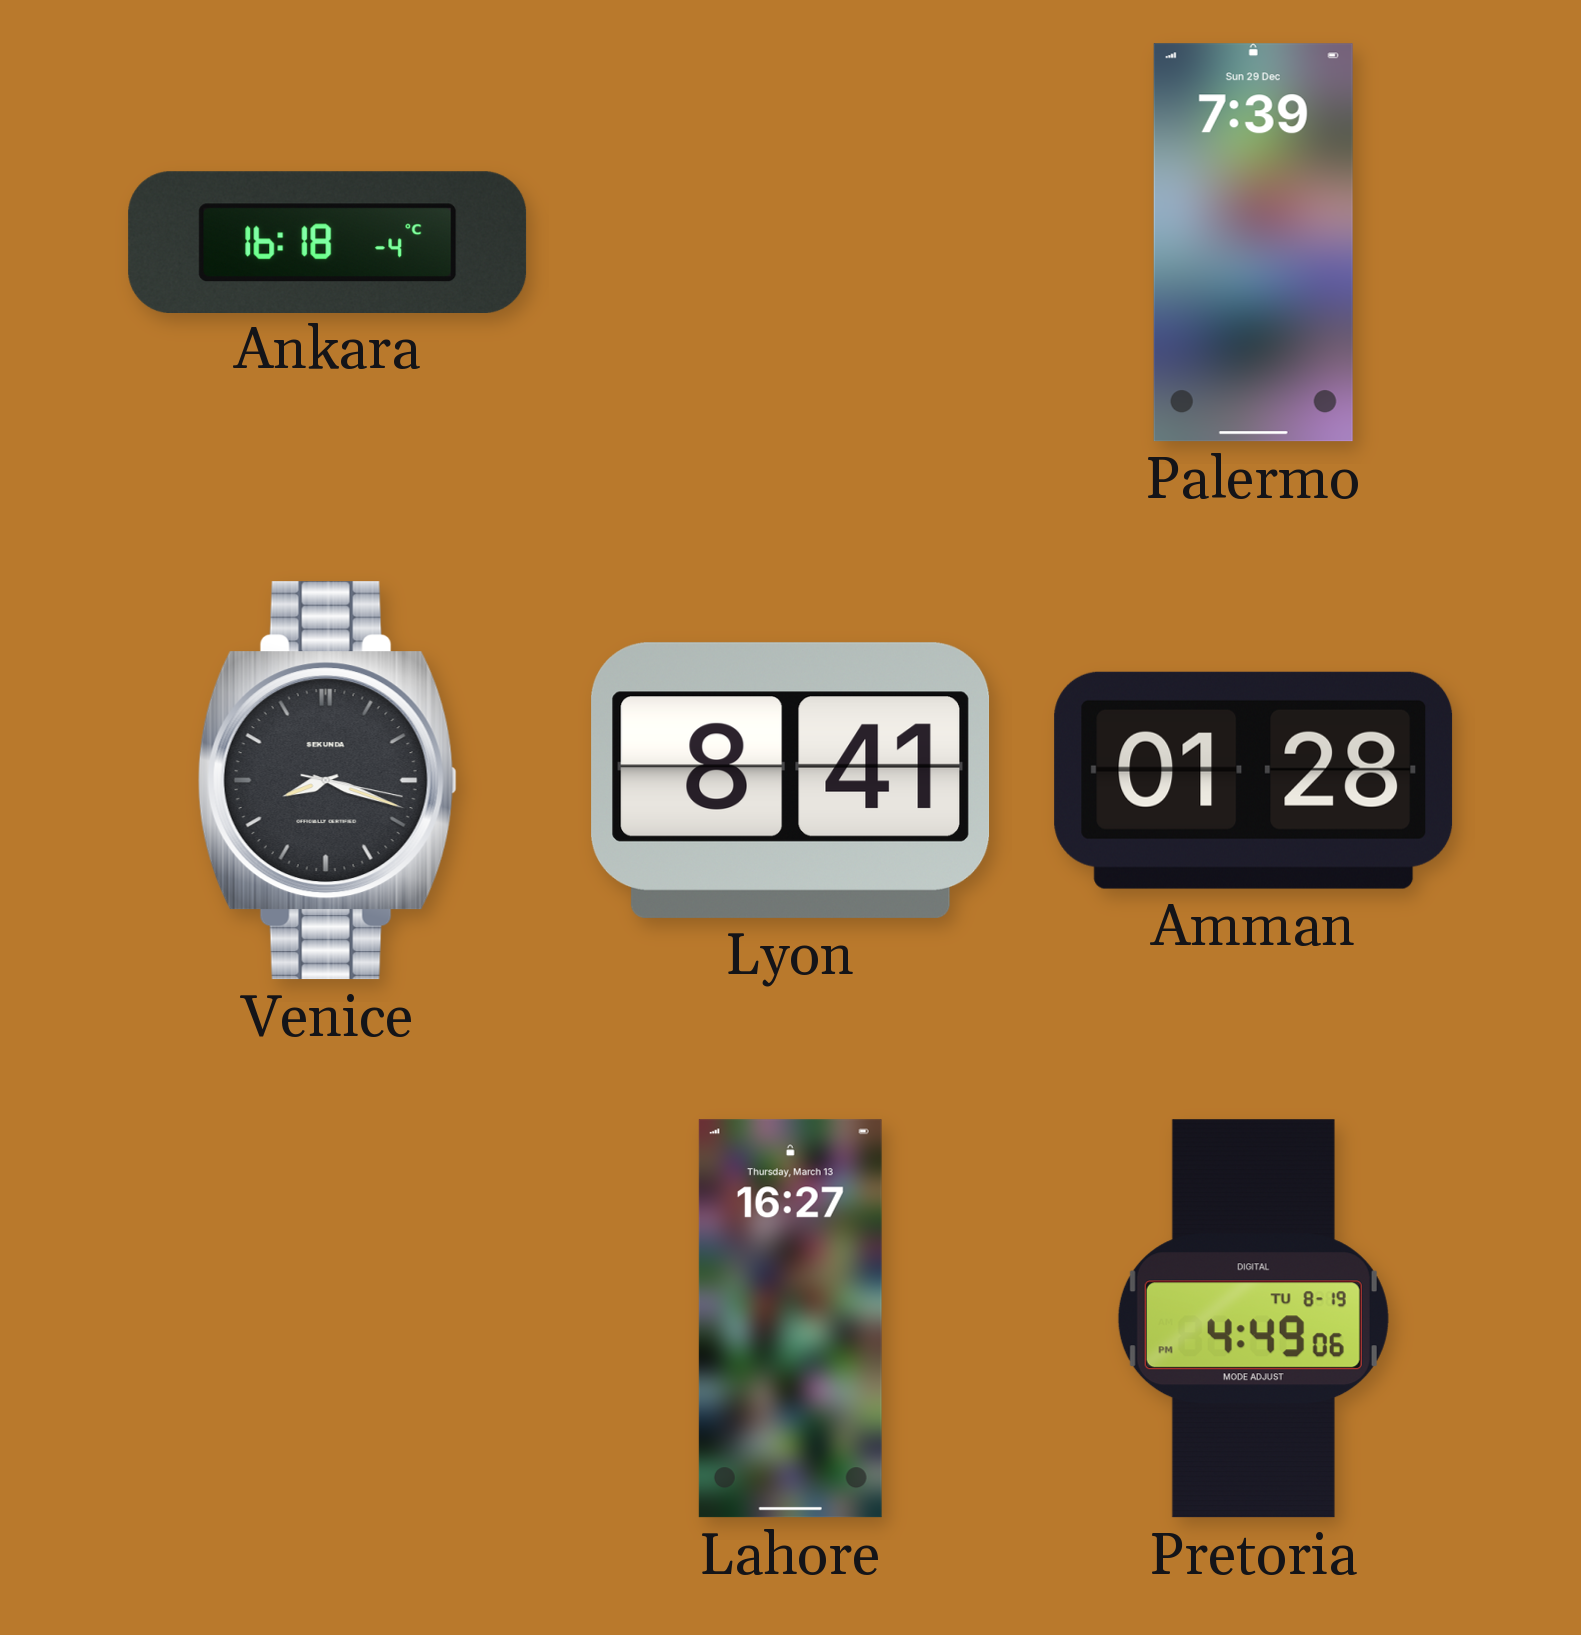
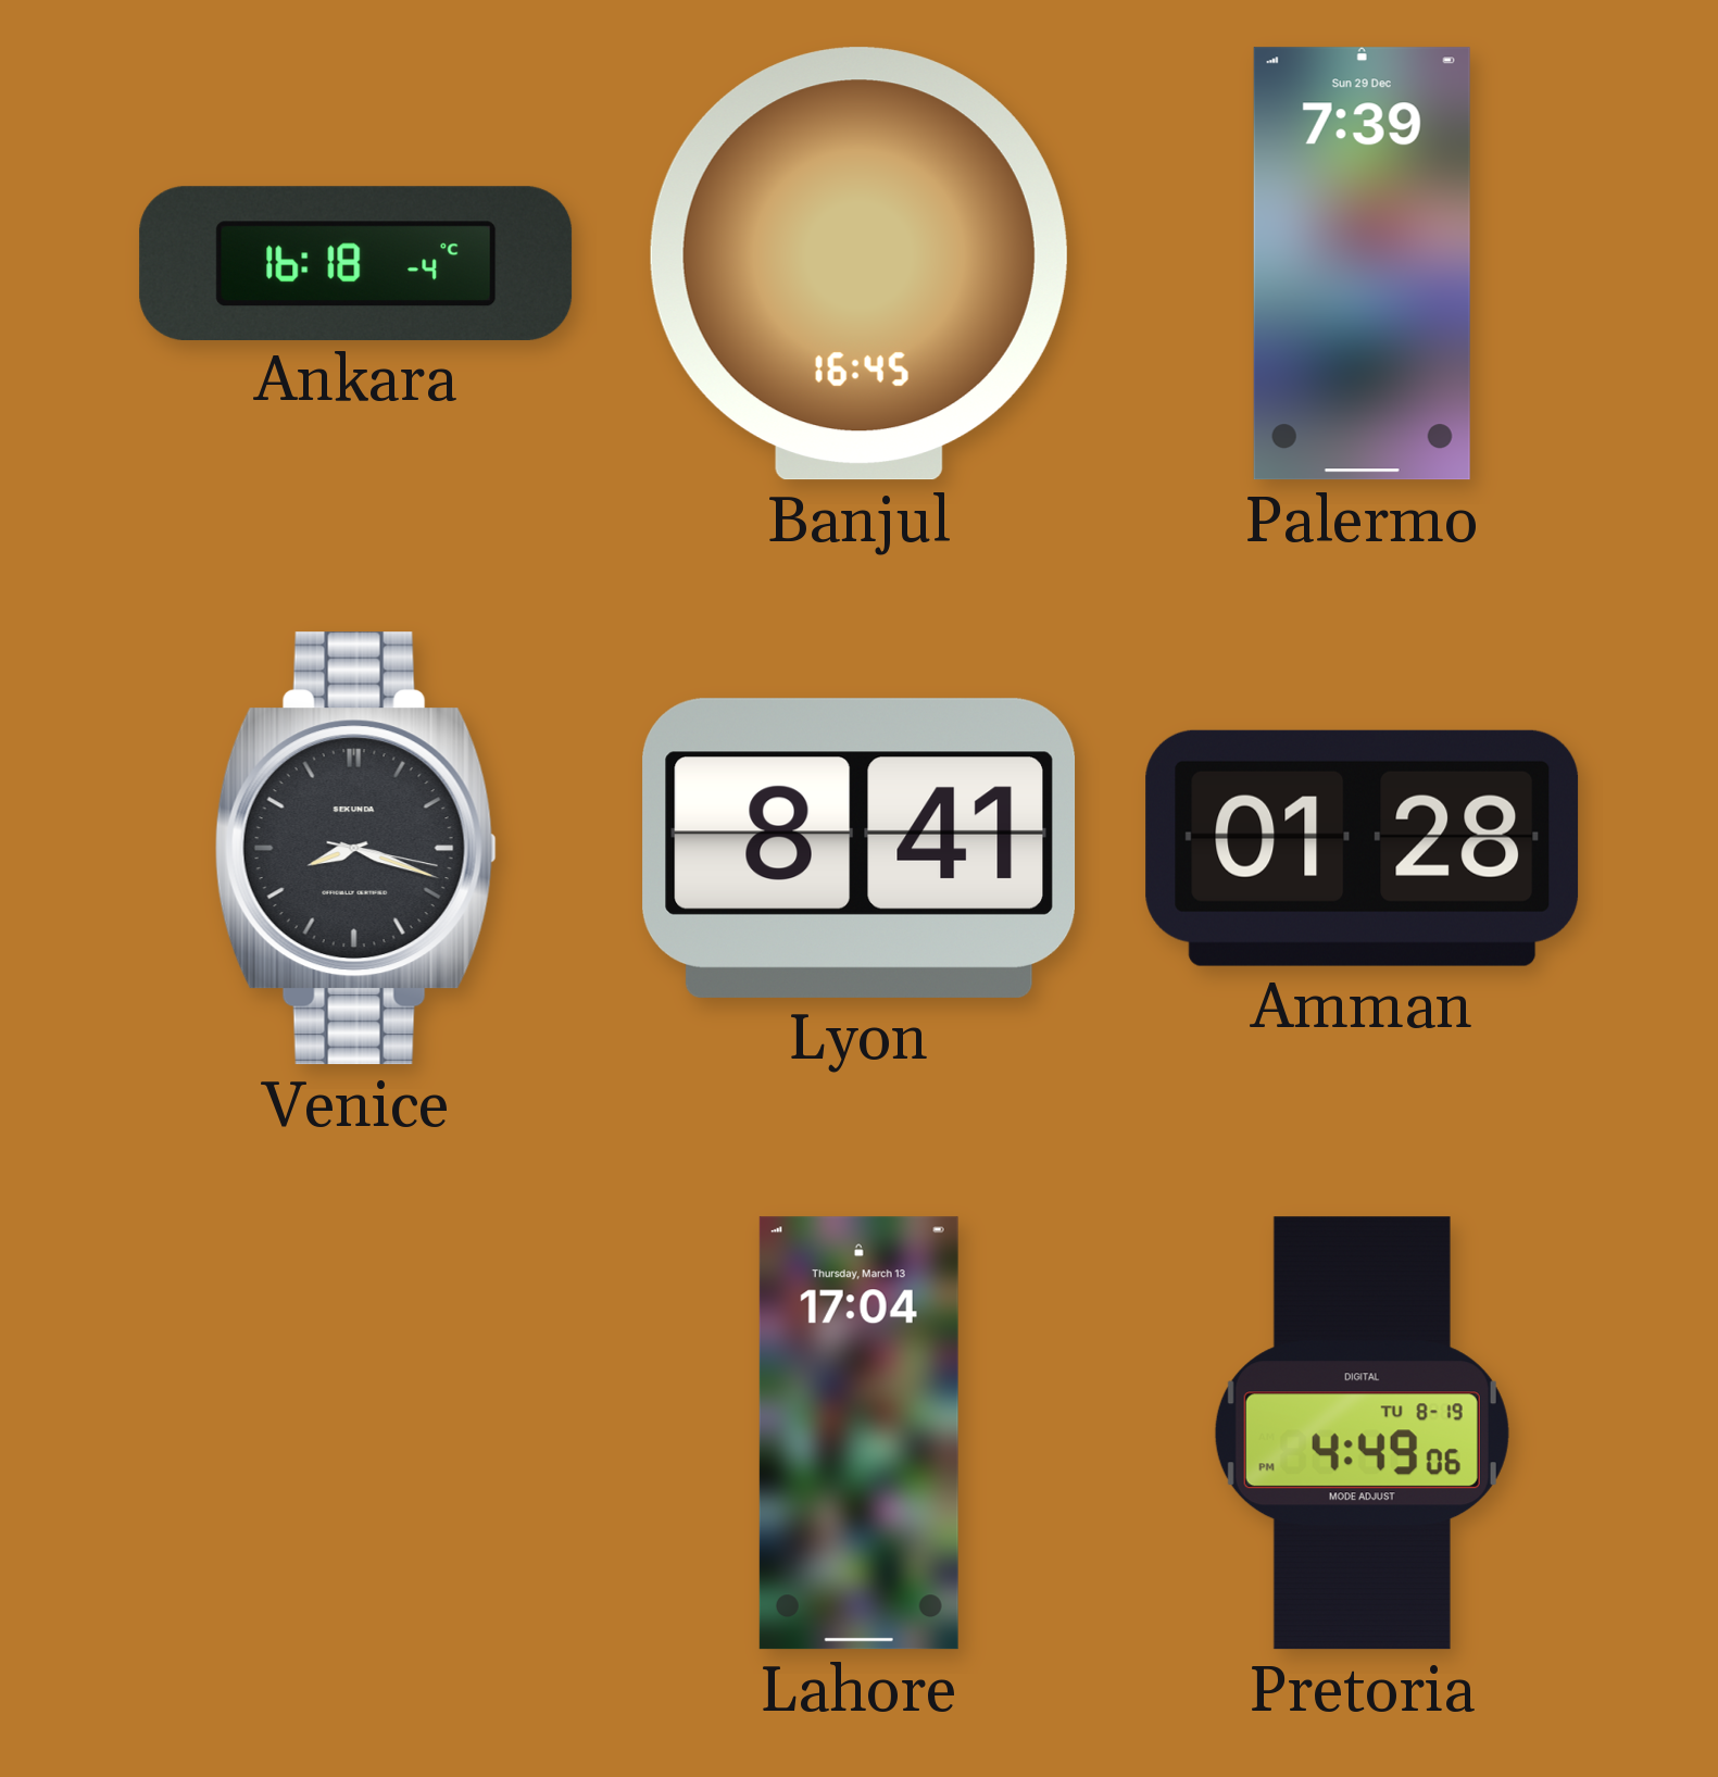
Banjul: none -> 16:45 (858, 264)
Lahore: 16:27 -> 17:04 (858, 1434)
